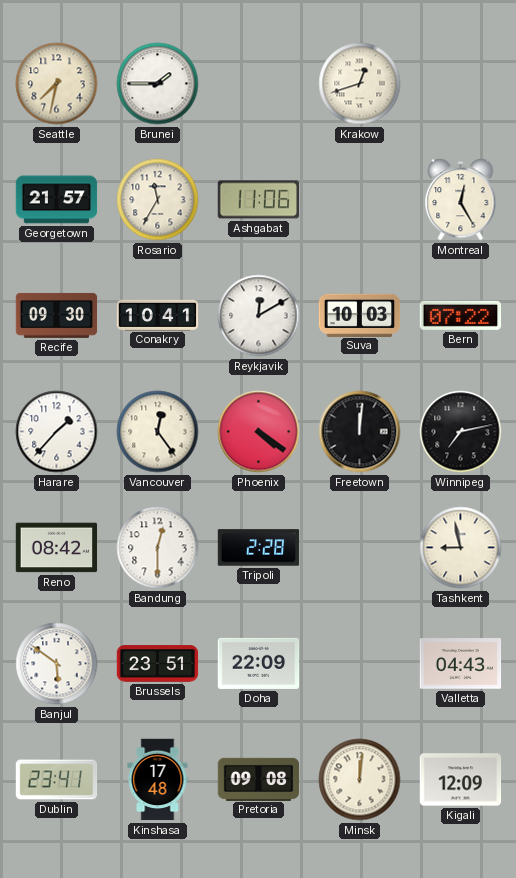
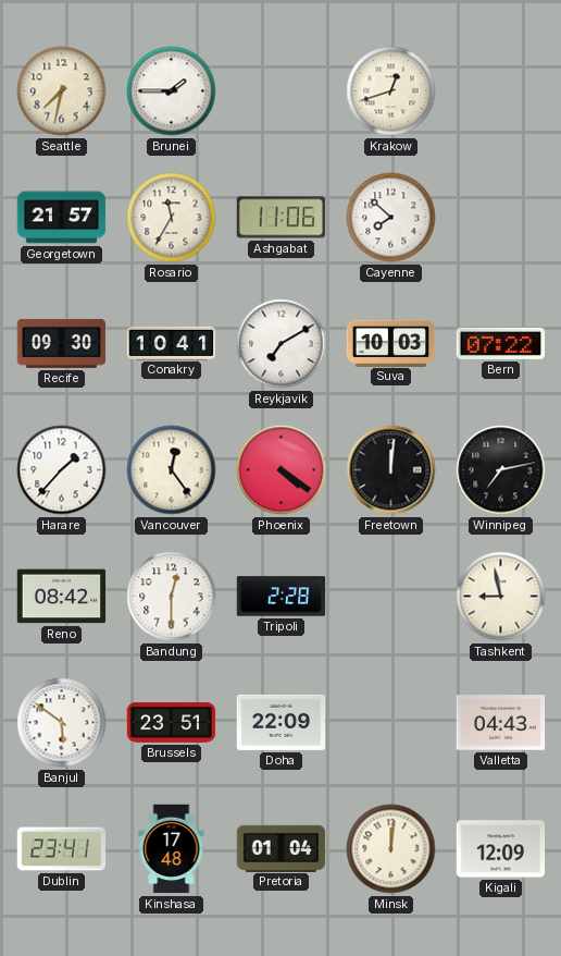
Cayenne: none -> 7:52 (391, 218)
Montreal: 12:25 -> none (461, 200)
Reykjavik: 12:10 -> 7:10 (282, 344)
Pretoria: 09:08 -> 01:04 (282, 848)
